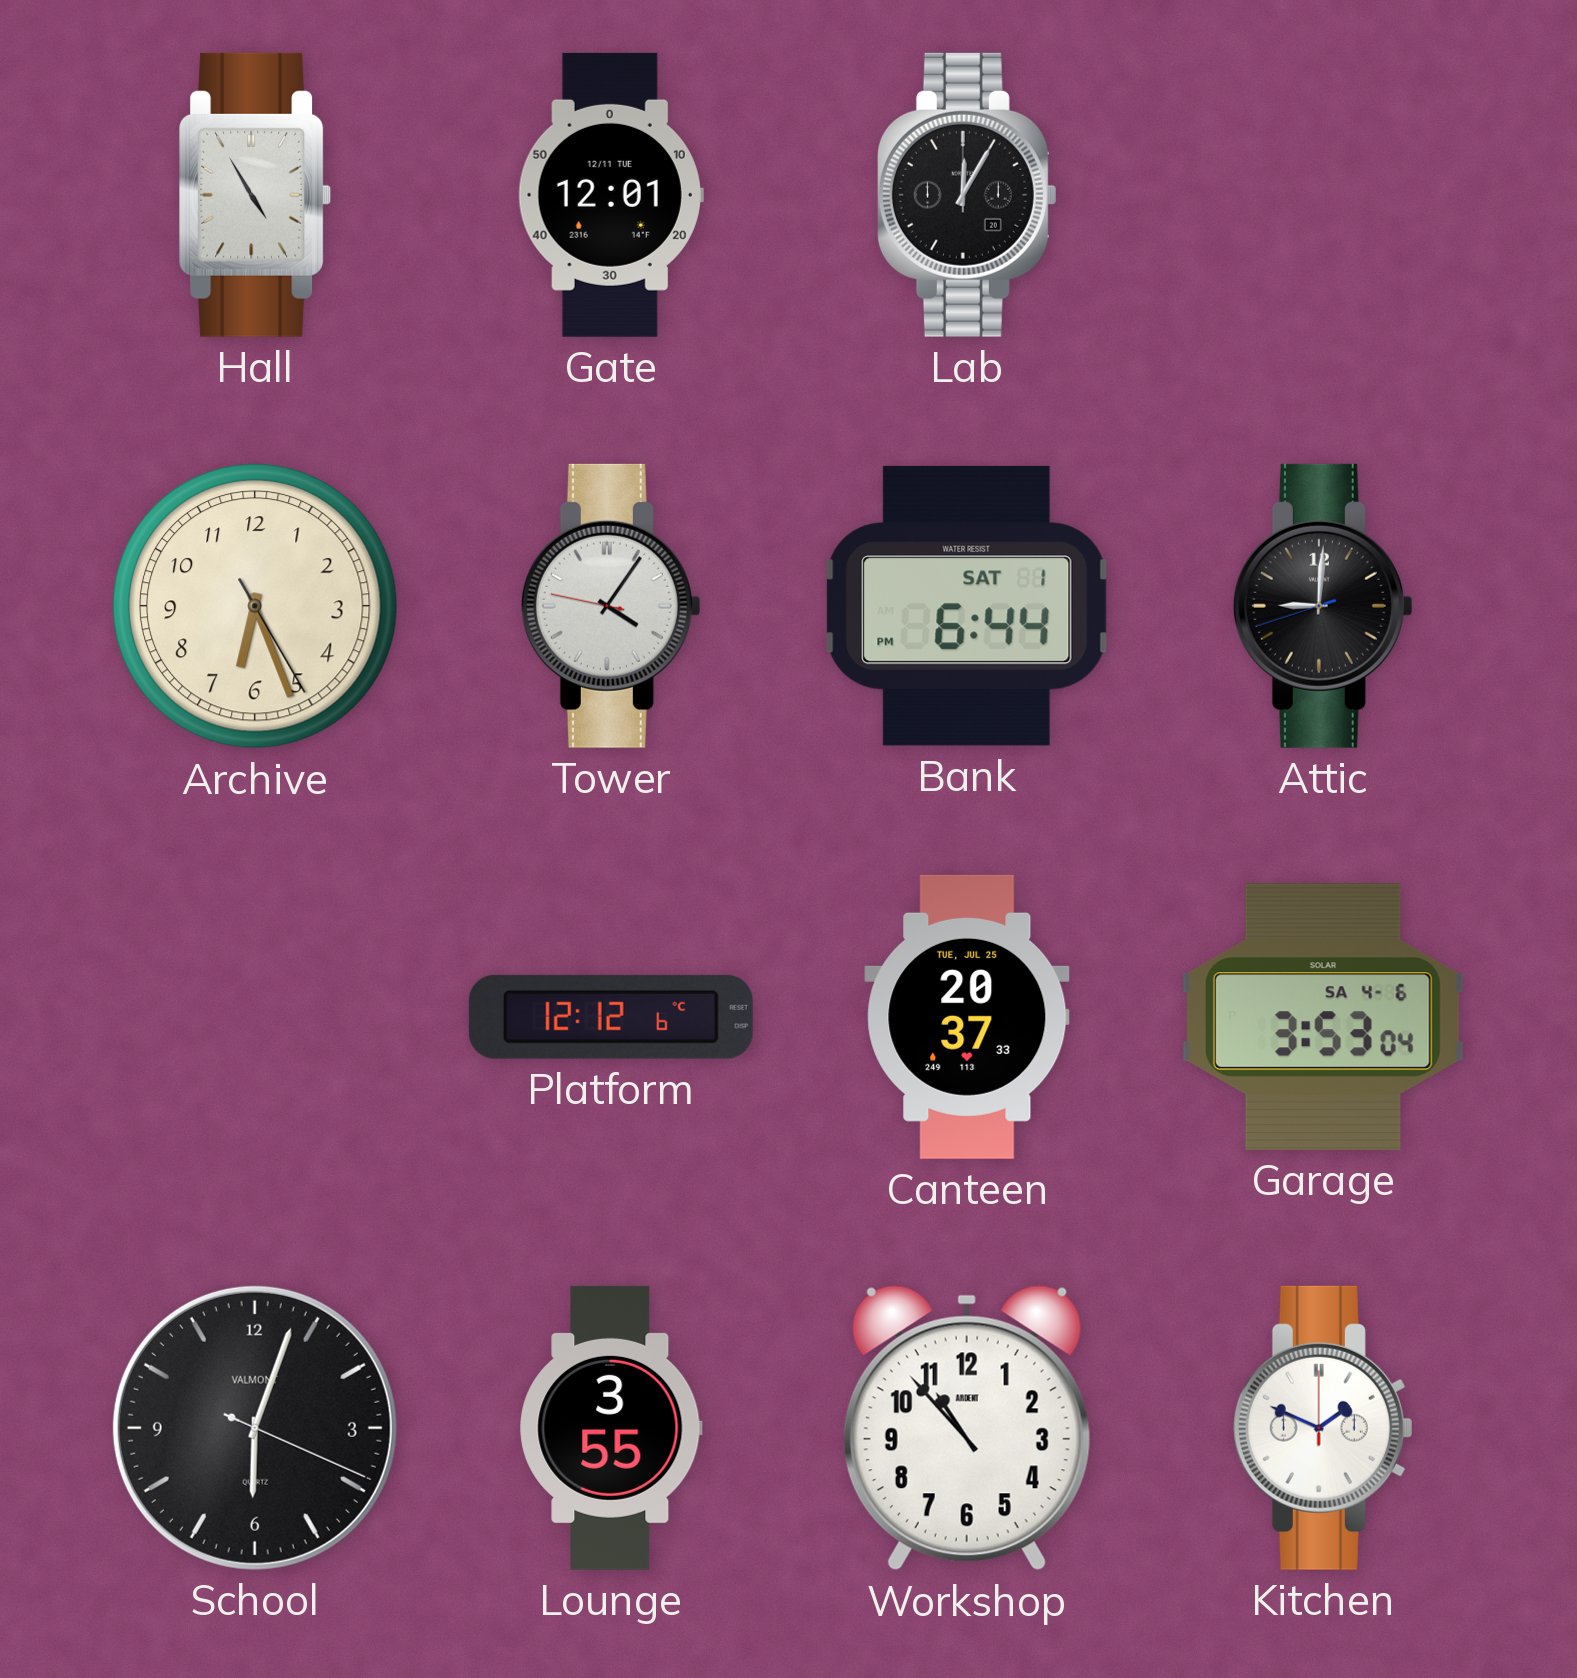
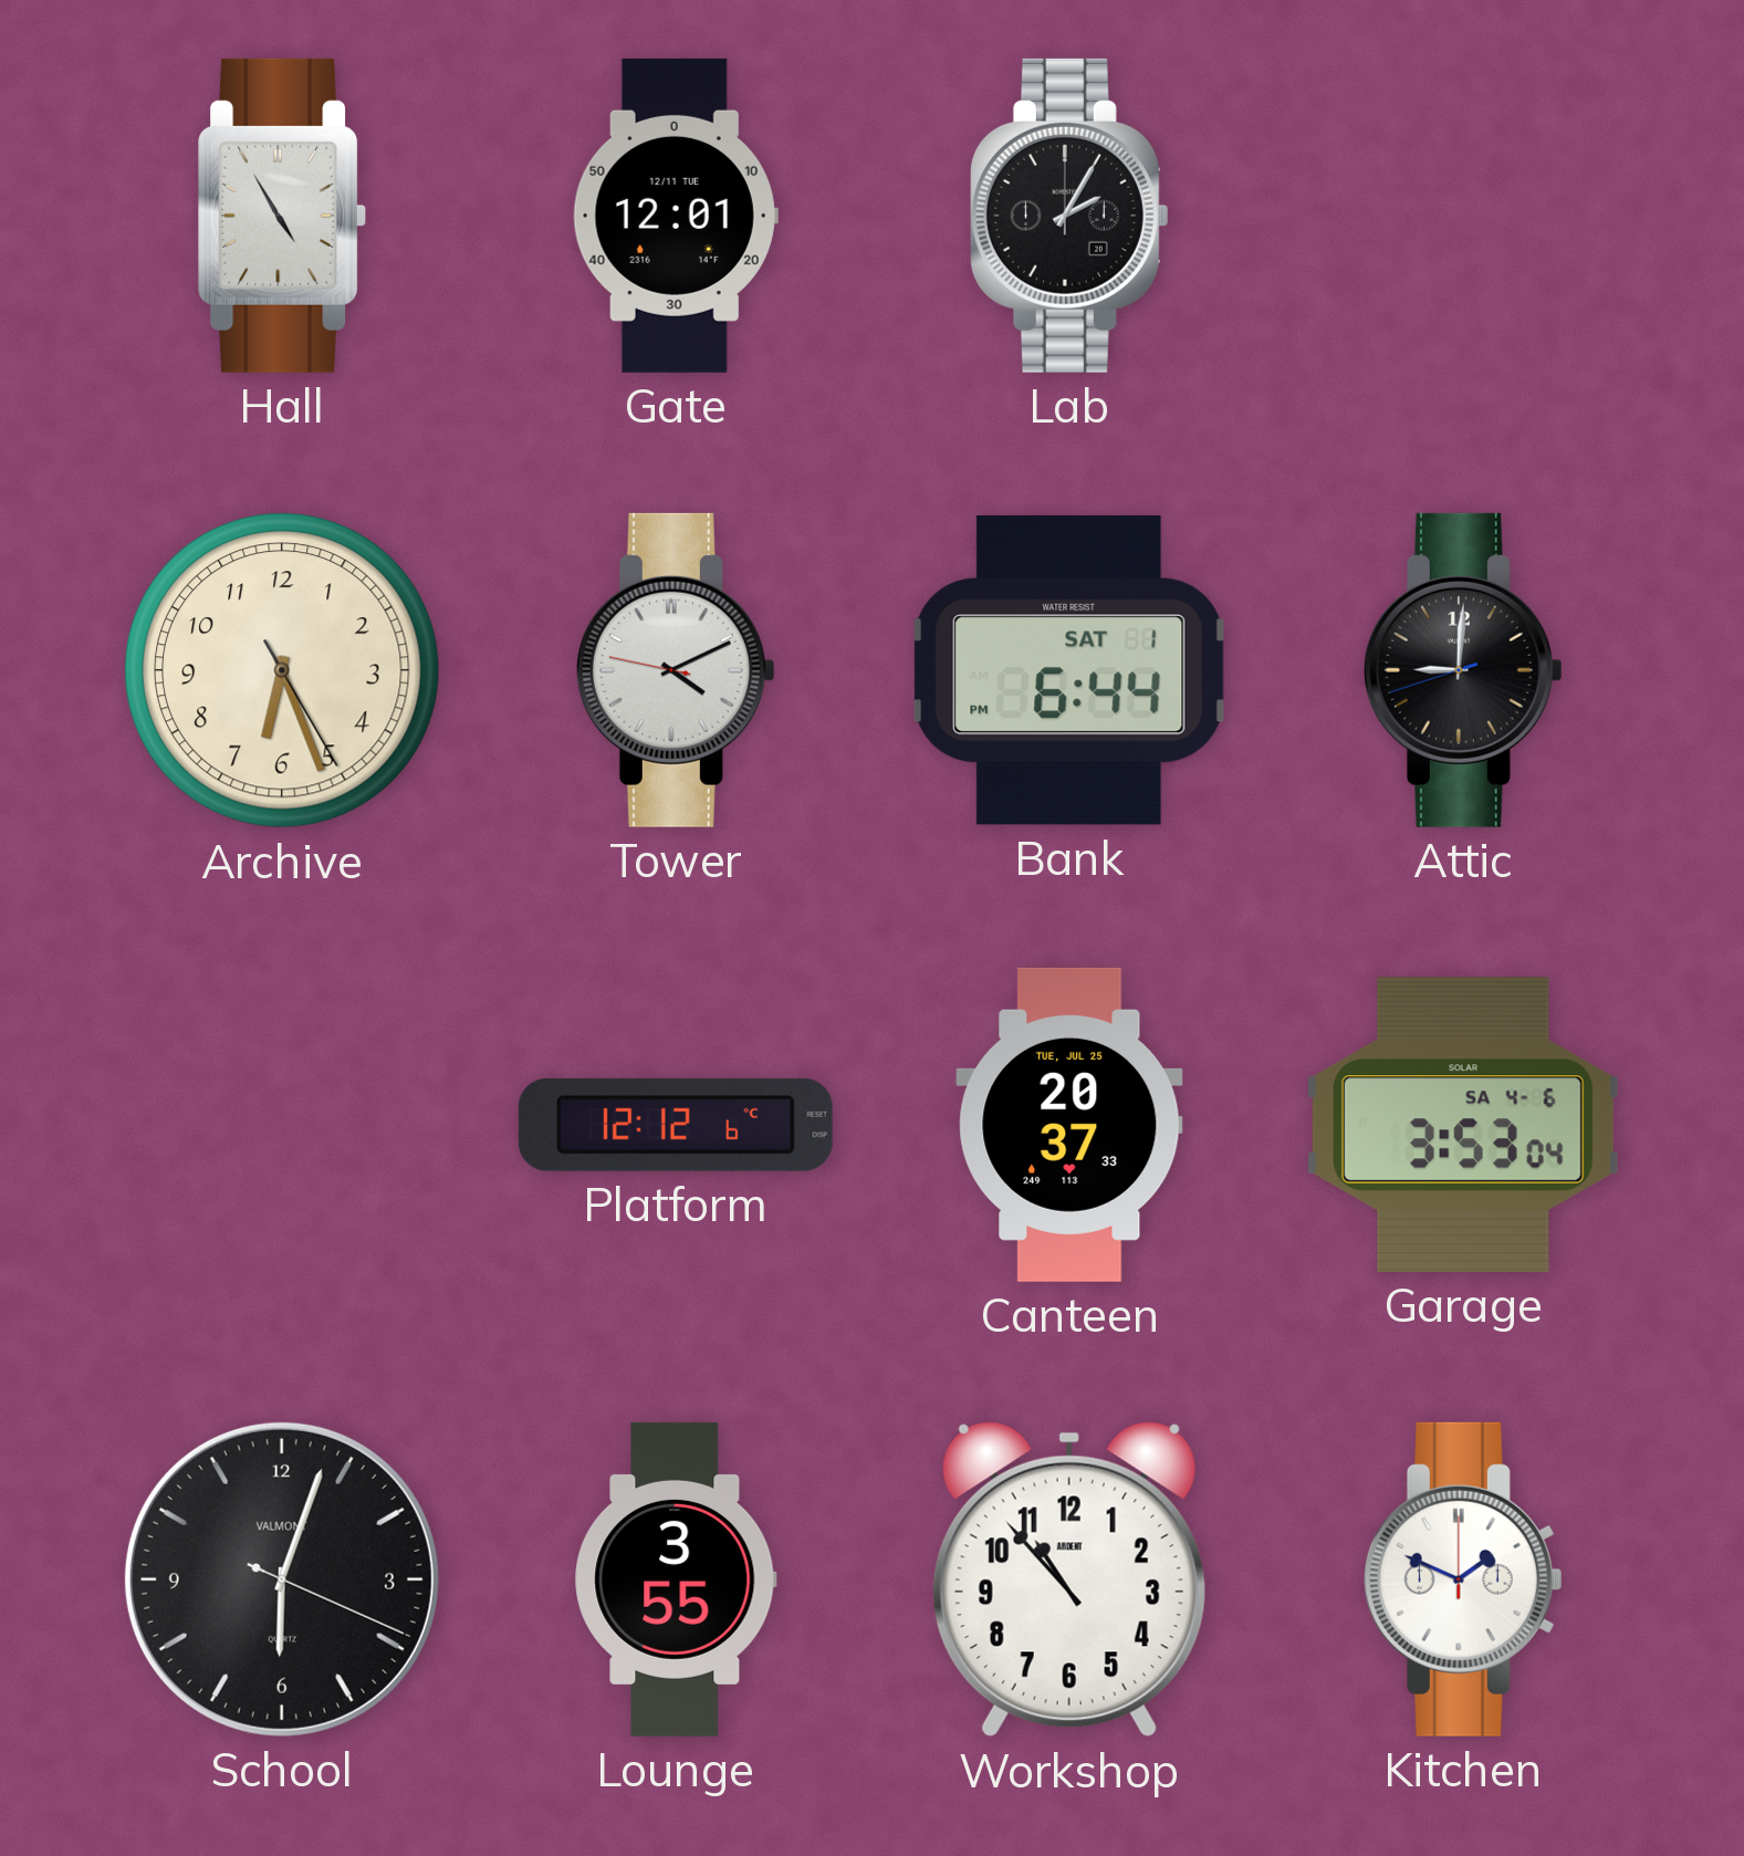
Lab: 12:05 -> 2:05 (1069, 216)
Tower: 4:05 -> 4:10 (676, 670)
